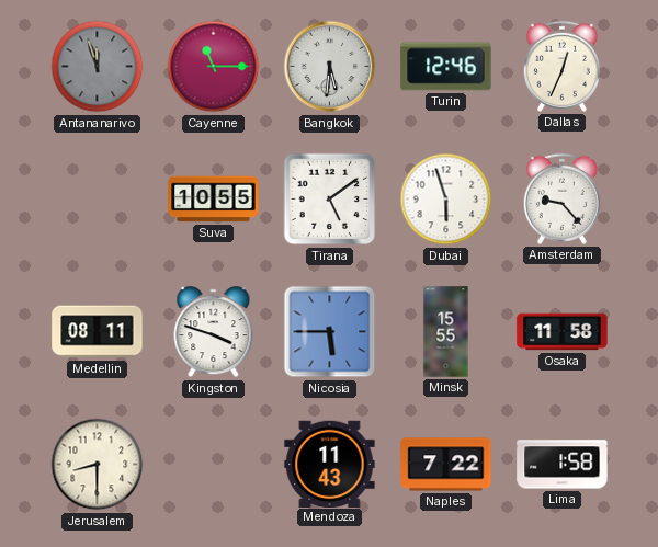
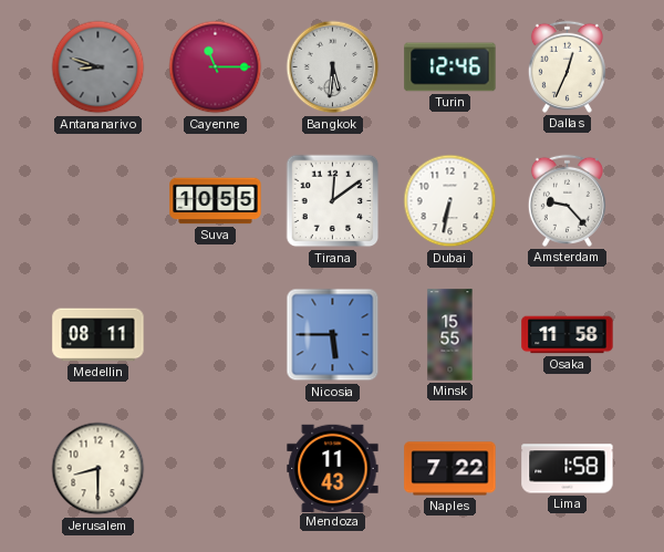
Antananarivo: 11:57 -> 8:48 (98, 67)
Tirana: 5:09 -> 12:09 (333, 201)
Dubai: 5:57 -> 6:32 (450, 201)
Kingston: 3:48 -> none (214, 332)
